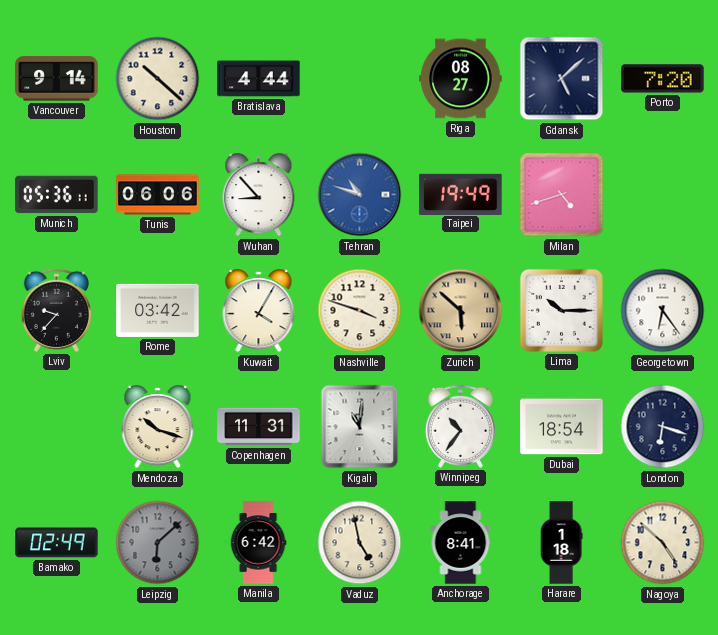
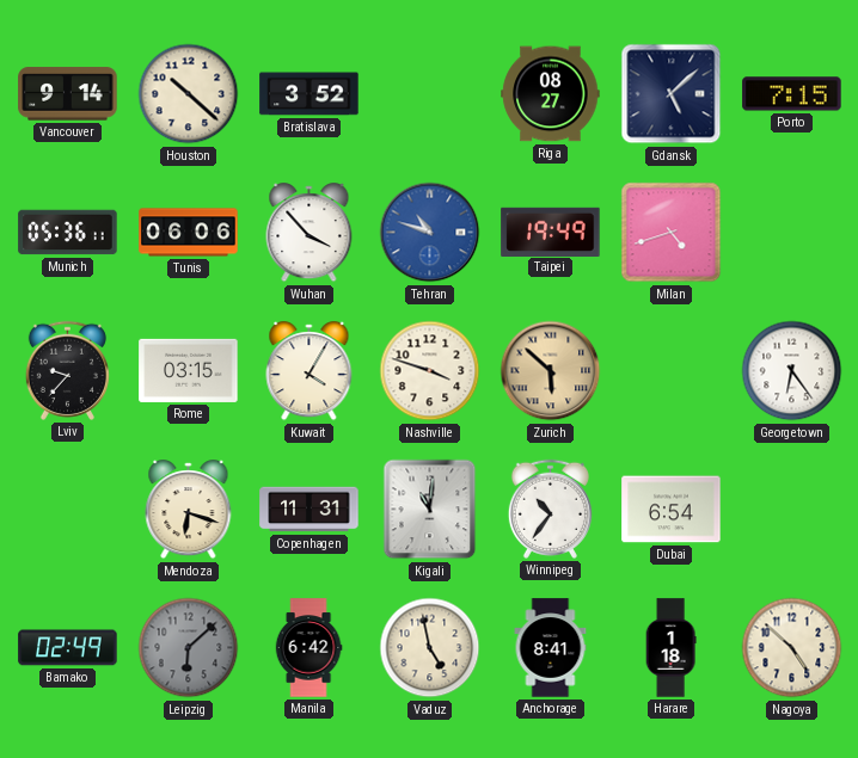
Bratislava: 4:44 -> 3:52 (310, 94)
Porto: 7:20 -> 7:15 (792, 94)
Wuhan: 8:53 -> 3:53 (310, 233)
Rome: 03:42 -> 03:15 (189, 370)
Lima: 10:15 -> none (561, 310)
Mendoza: 10:18 -> 6:18 (189, 510)
Dubai: 18:54 -> 6:54 (672, 510)
London: 6:18 -> none (663, 427)
